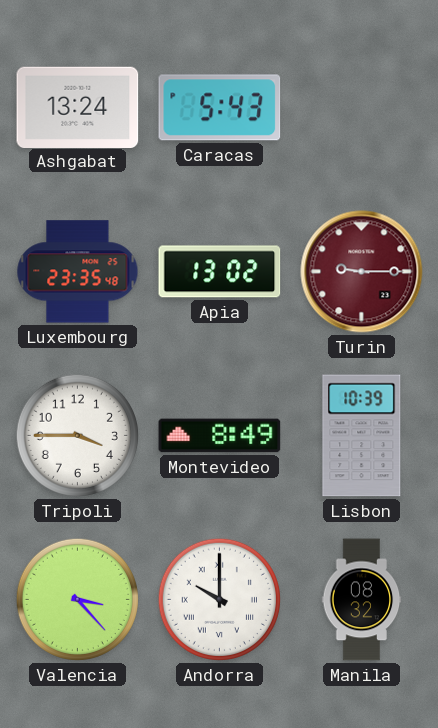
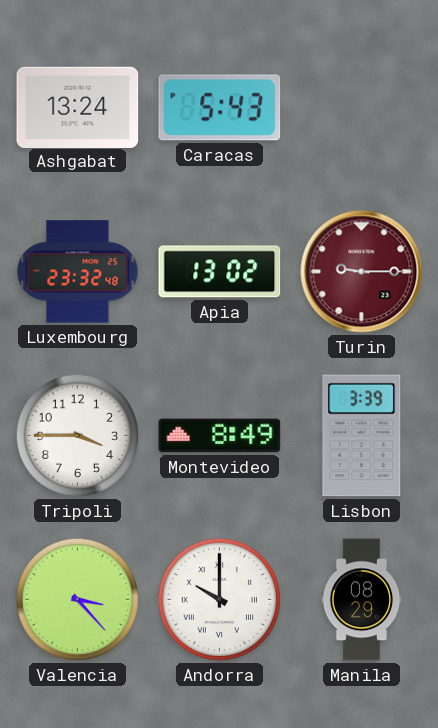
Luxembourg: 23:35 -> 23:32 (78, 272)
Lisbon: 10:39 -> 3:39 (362, 436)
Manila: 08:32 -> 08:29 (362, 600)
